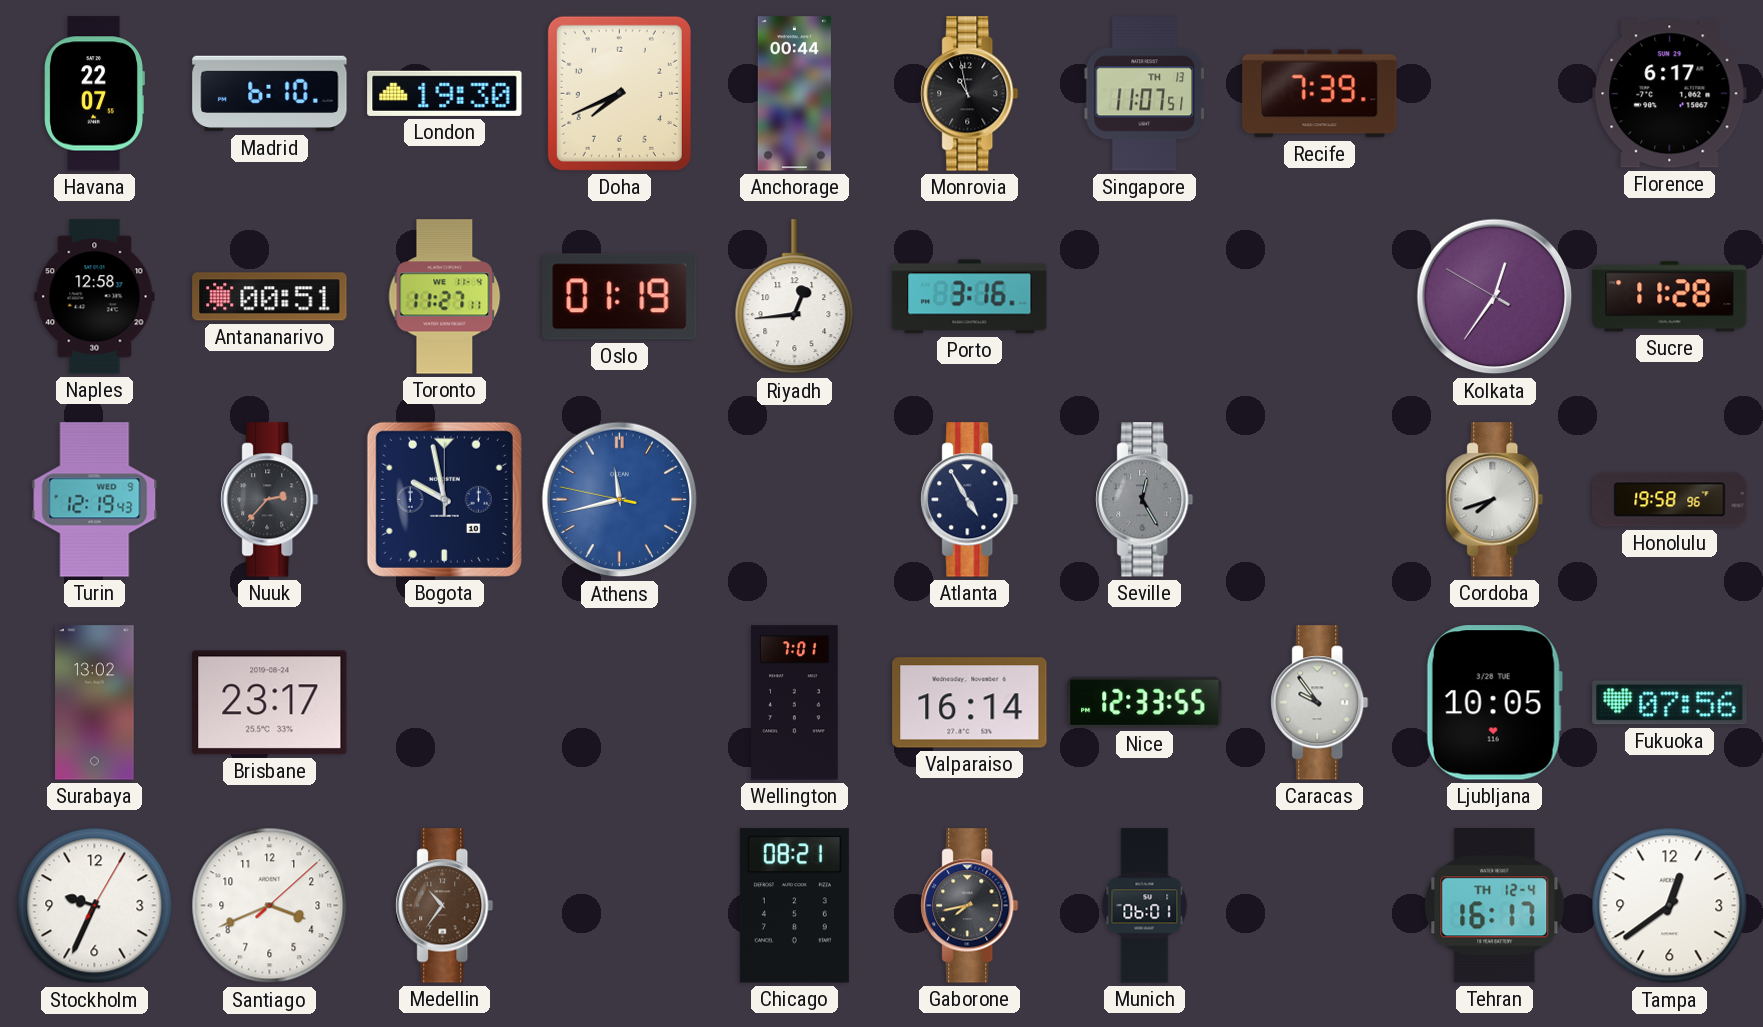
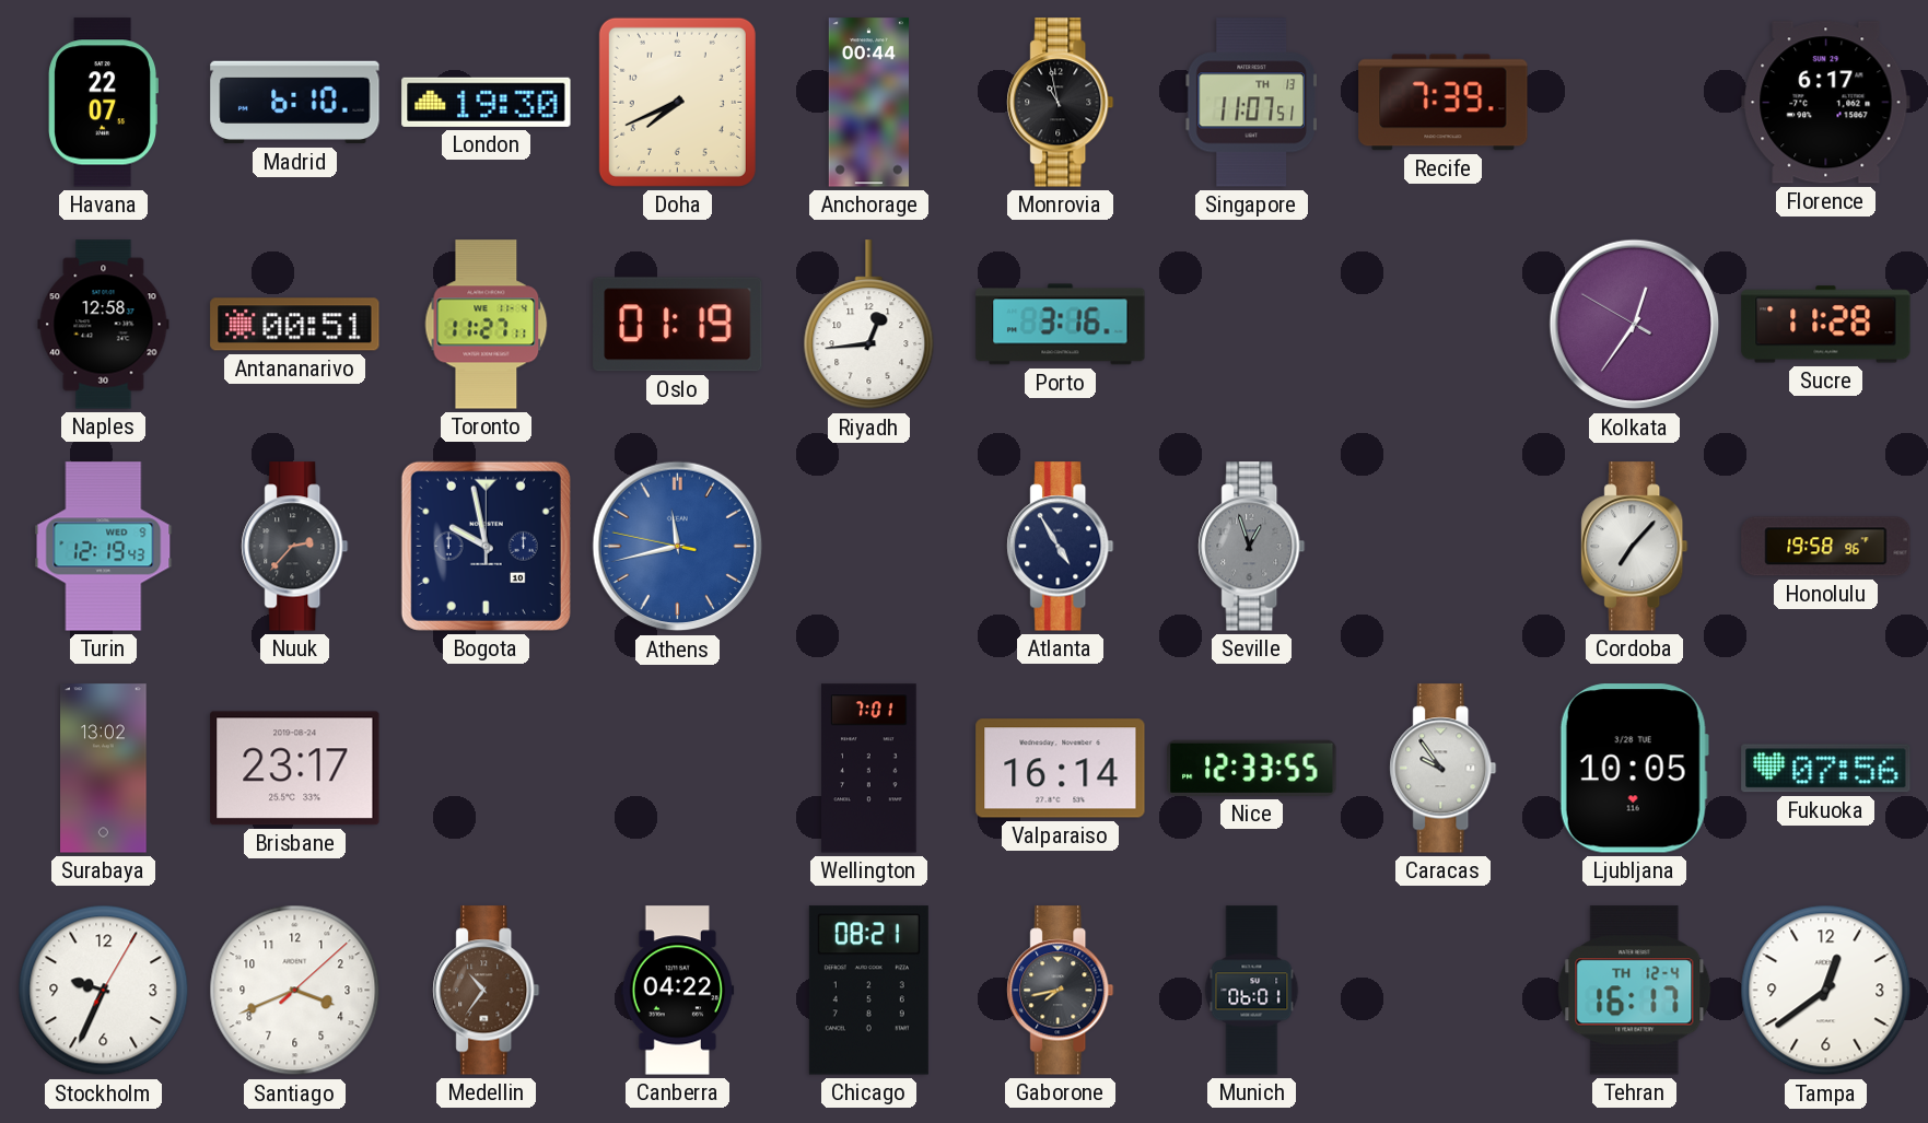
Seville: 12:25 -> 12:57 (1252, 547)
Cordoba: 7:42 -> 7:07 (1635, 547)
Canberra: none -> 04:22 (678, 991)
